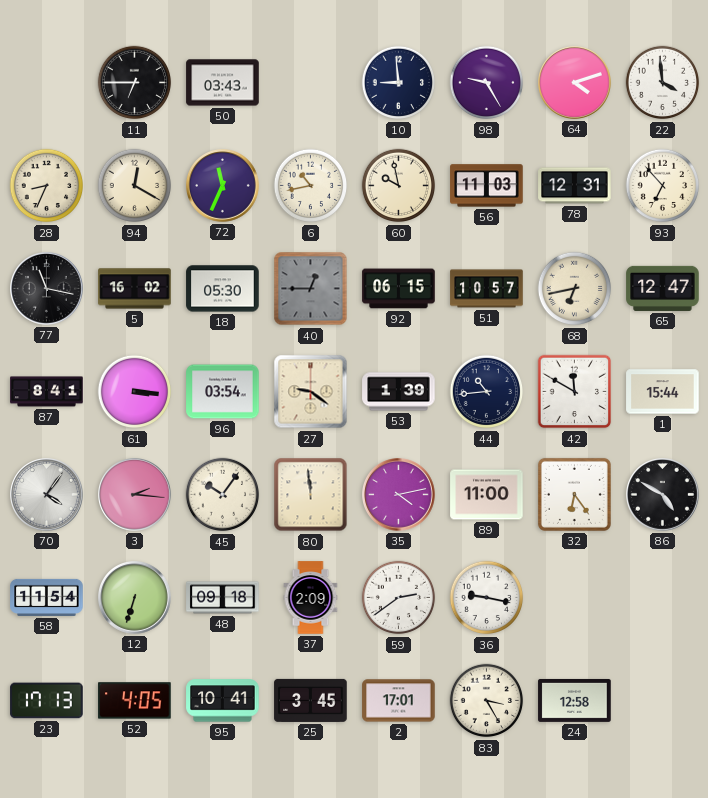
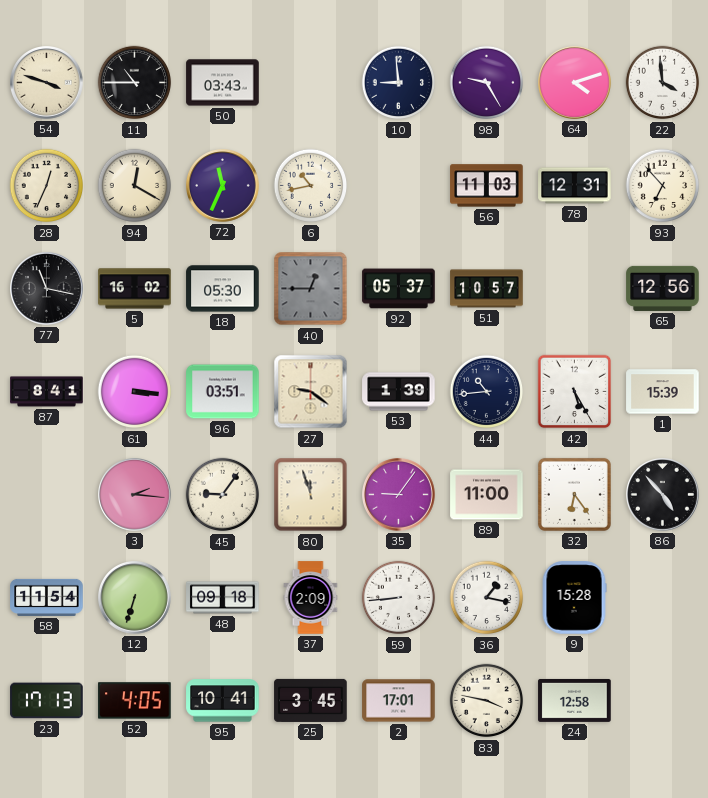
54: none -> 3:48 (47, 83)
11: 6:45 -> 10:45 (135, 83)
28: 8:34 -> 12:34 (47, 186)
60: 9:58 -> none (399, 186)
92: 06:15 -> 05:37 (399, 289)
68: 6:43 -> none (575, 289)
65: 12:47 -> 12:56 (663, 288)
96: 03:54 -> 03:51 (223, 392)
42: 11:50 -> 5:25 (575, 392)
1: 15:44 -> 15:39 (663, 392)
70: 4:06 -> none (47, 495)
45: 10:06 -> 9:06 (223, 495)
80: 11:59 -> 11:57 (311, 495)
35: 4:13 -> 9:06 (399, 495)
86: 4:50 -> 4:53 (663, 495)
59: 2:39 -> 8:44 (399, 598)
36: 9:17 -> 1:17 (487, 598)
9: none -> 15:28 (574, 598)
83: 3:25 -> 3:47 (487, 701)
